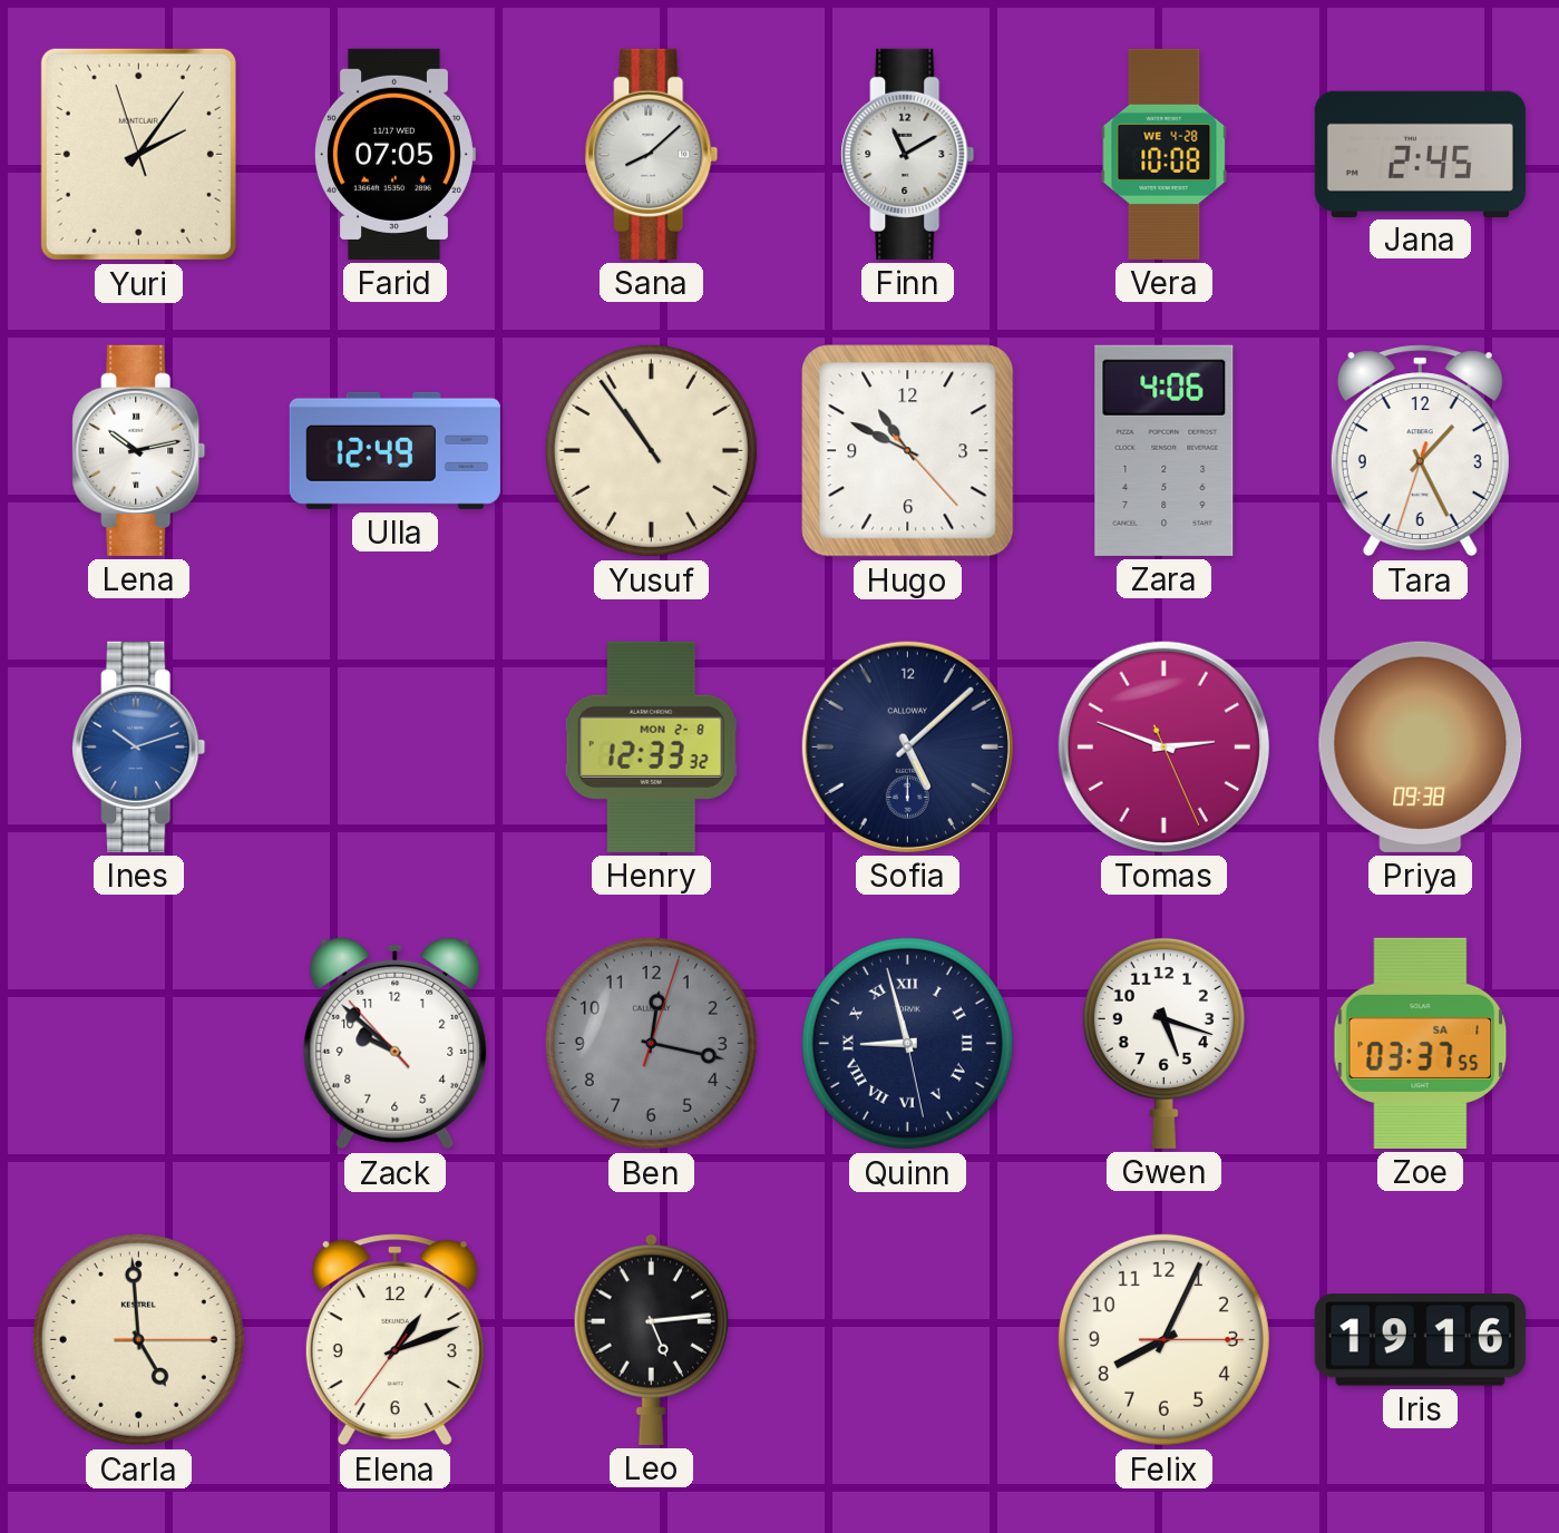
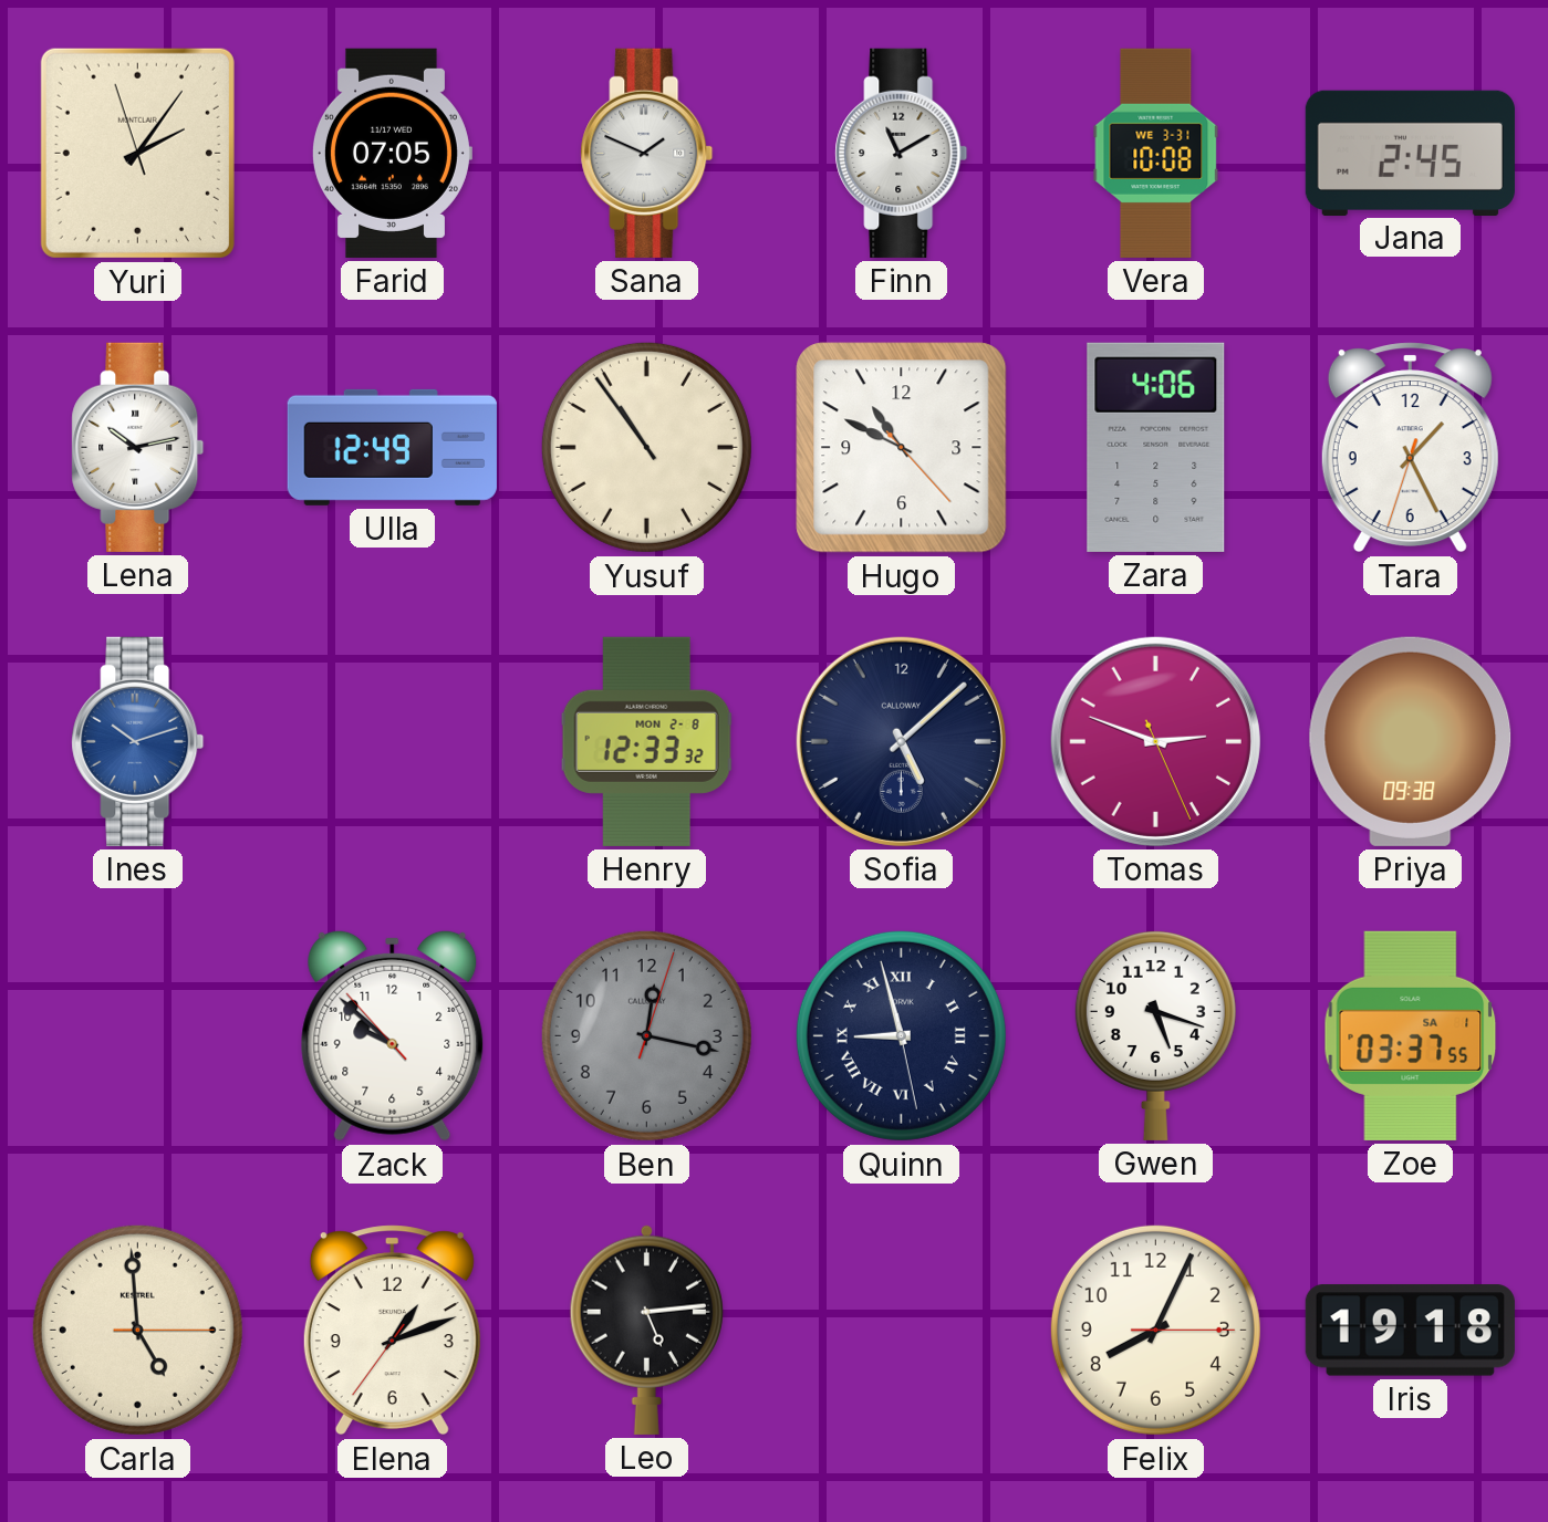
Sana: 8:08 -> 1:49 (647, 153)
Vera date: WE 4-28 -> WE 3-31 (1156, 153)
Iris: 19:16 -> 19:18 (1410, 1331)
